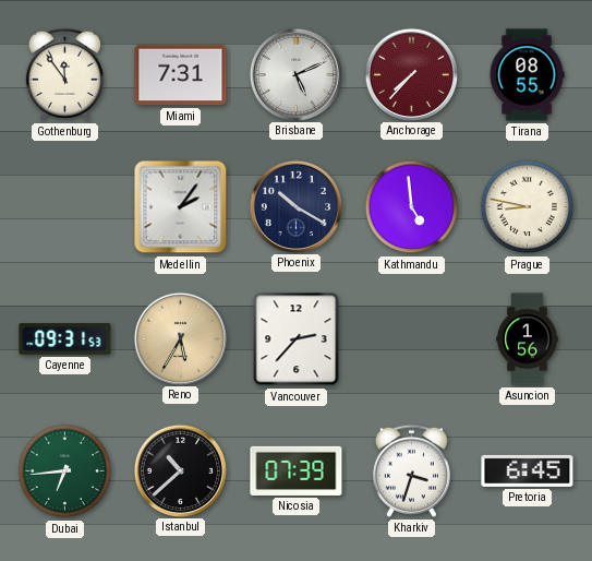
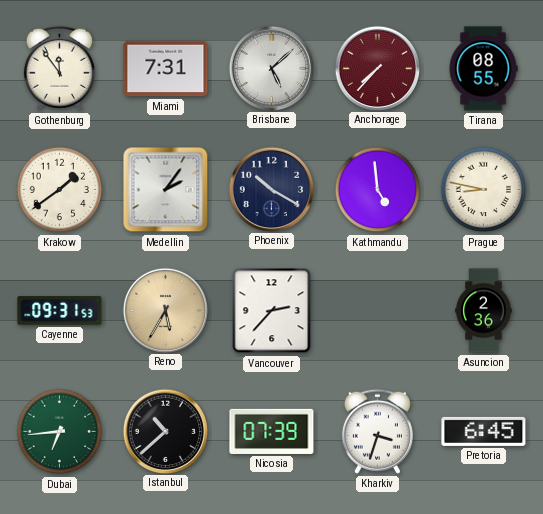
Brisbane: 5:11 -> 5:08 (271, 68)
Krakow: none -> 1:39 (60, 190)
Asuncion: 1:56 -> 2:36 (484, 311)
